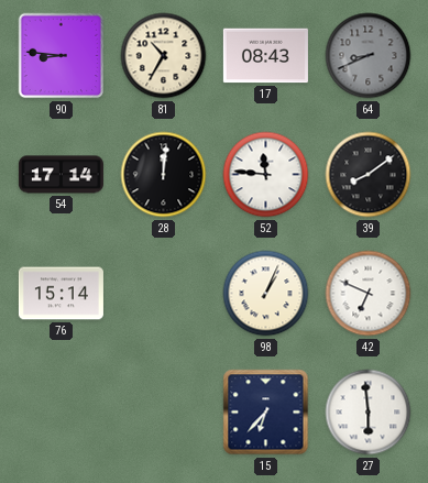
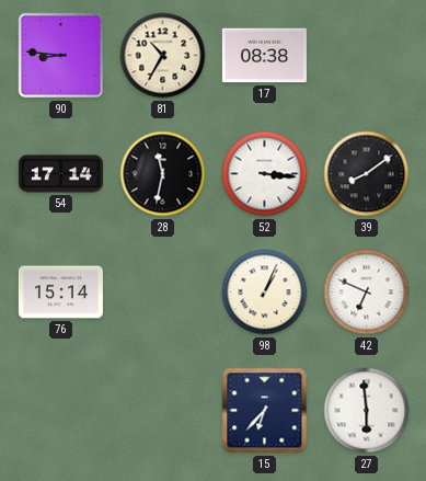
17: 08:43 -> 08:38 (264, 56)
64: 8:41 -> none (369, 56)
28: 12:01 -> 11:32 (163, 174)
52: 11:46 -> 3:16 (265, 174)
